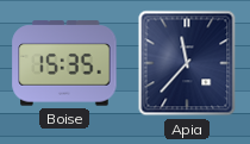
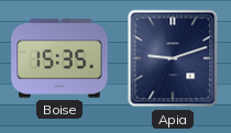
Apia: 11:37 -> 9:12 (173, 58)
